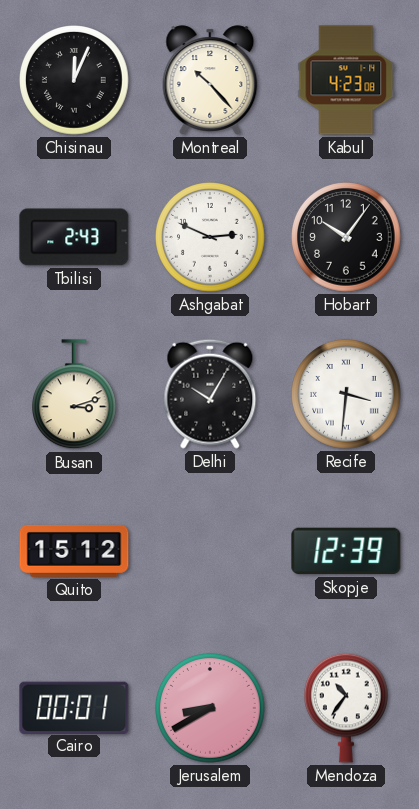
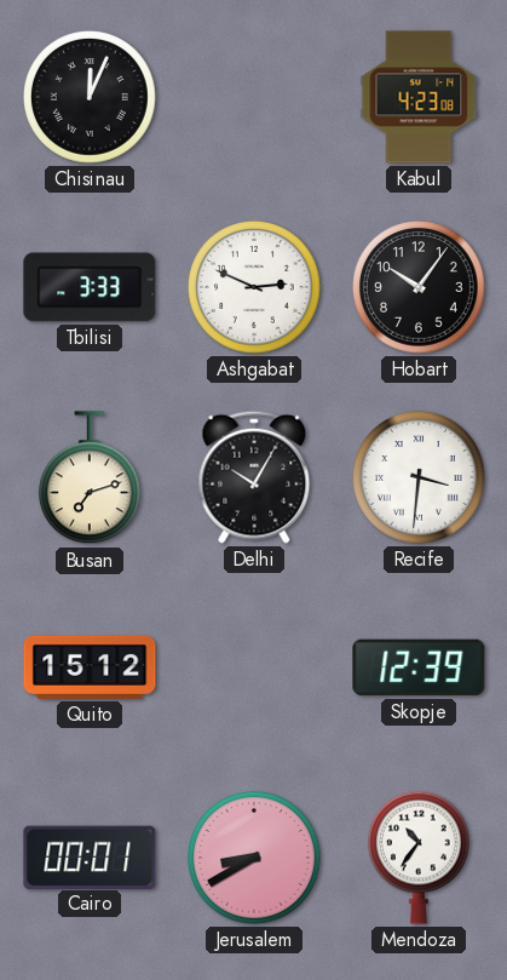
Montreal: 10:23 -> none (210, 80)
Tbilisi: 2:43 -> 3:33 (90, 287)
Busan: 3:12 -> 7:12 (91, 478)
